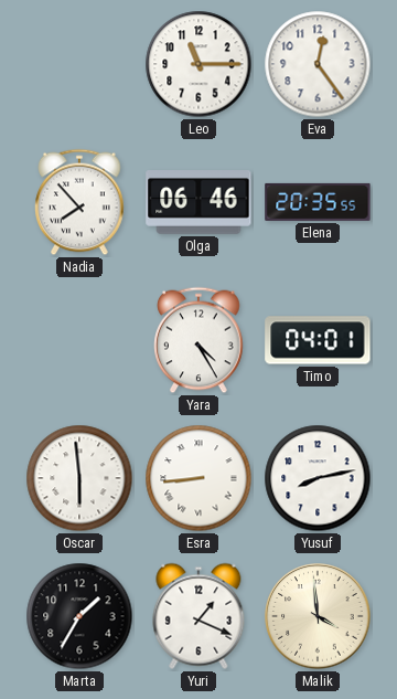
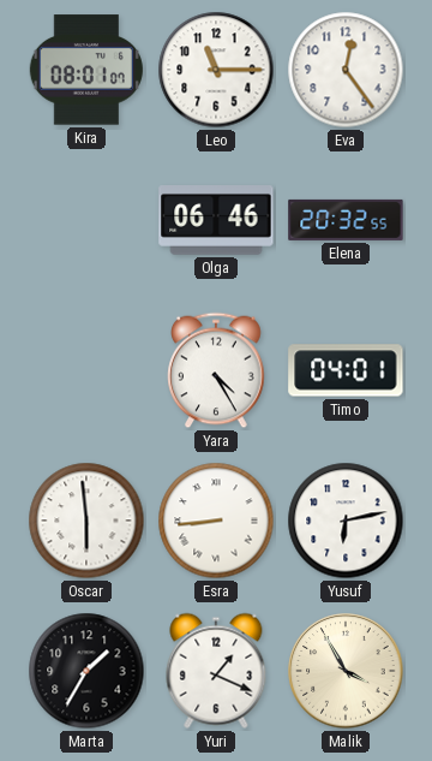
Kira: none -> 08:01 (86, 70)
Nadia: 7:53 -> none (79, 202)
Elena: 20:35 -> 20:32 (346, 220)
Yusuf: 8:13 -> 6:13 (346, 521)
Malik: 3:59 -> 3:55 (346, 671)
